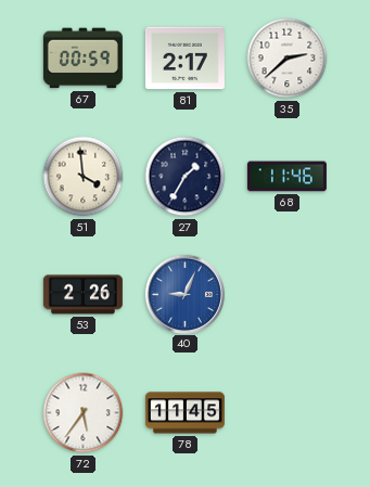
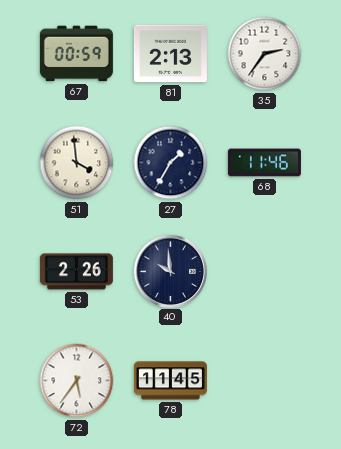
81: 2:17 -> 2:13 (170, 54)
35: 2:38 -> 2:36 (265, 54)
40: 9:04 -> 9:59 (170, 271)
40 dial: blue -> navy (170, 271)
